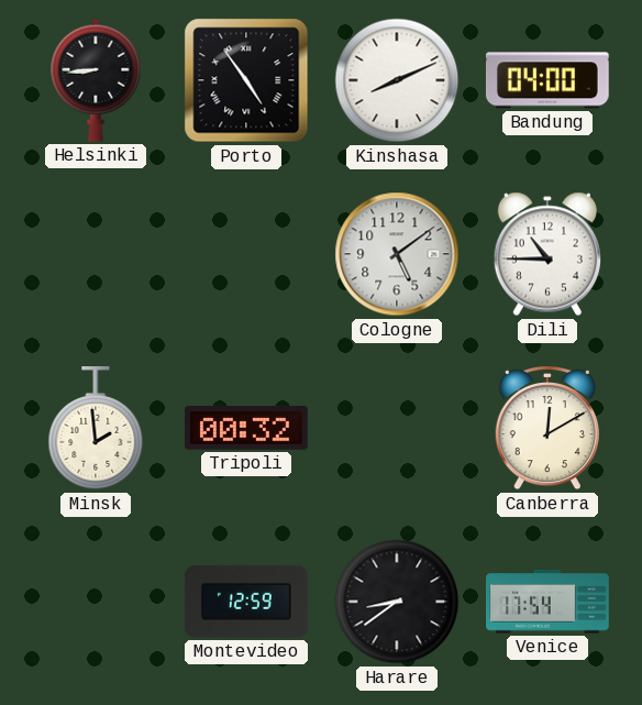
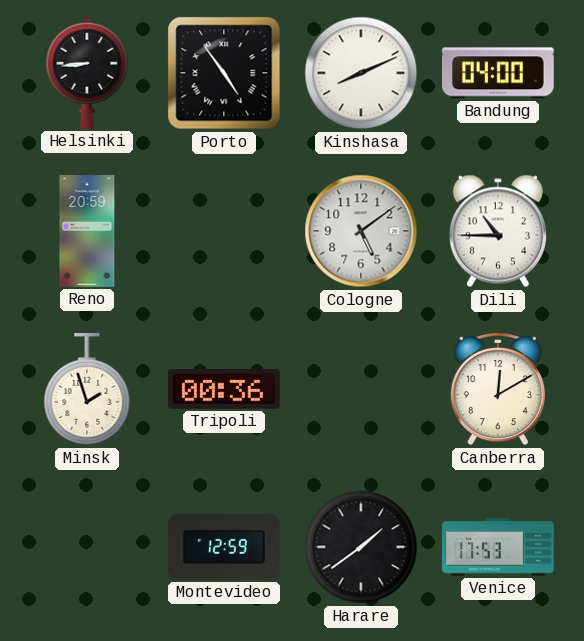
Reno: none -> 20:59 (87, 231)
Minsk: 1:59 -> 1:57 (87, 390)
Tripoli: 00:32 -> 00:36 (225, 390)
Harare: 8:39 -> 1:39 (361, 547)
Venice: 17:54 -> 17:53 (498, 547)
